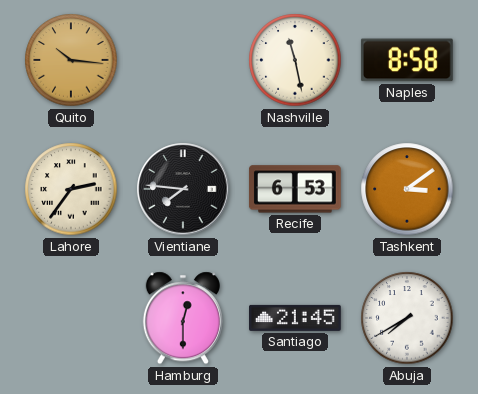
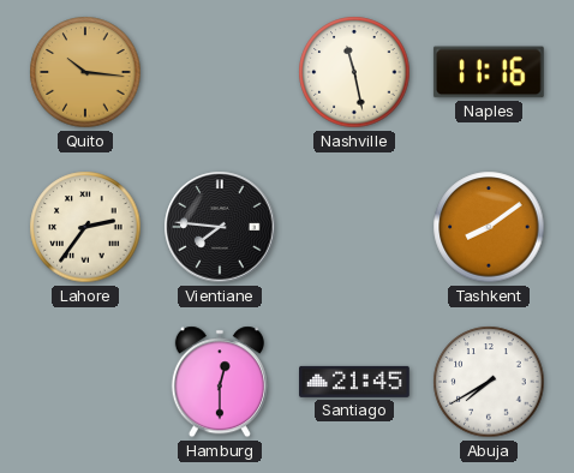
Naples: 8:58 -> 11:16 (489, 72)
Recife: 6:53 -> none (295, 189)
Tashkent: 3:09 -> 8:09 (489, 227)
